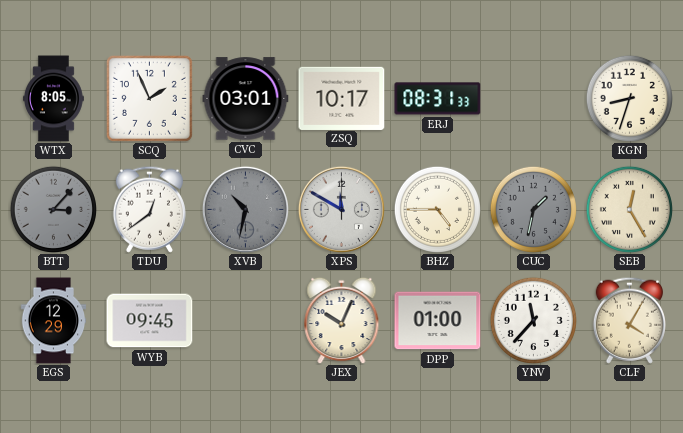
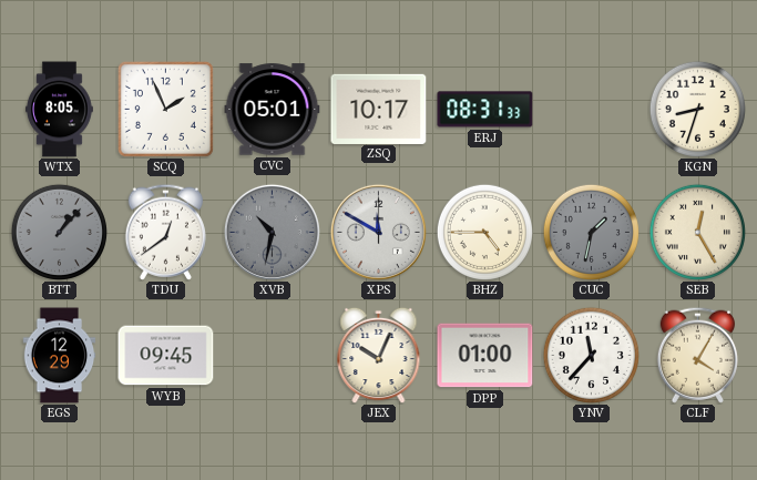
CVC: 03:01 -> 05:01 (273, 110)
BTT: 3:07 -> 1:07 (59, 232)
